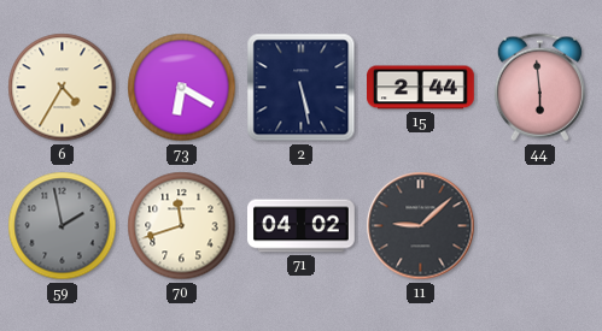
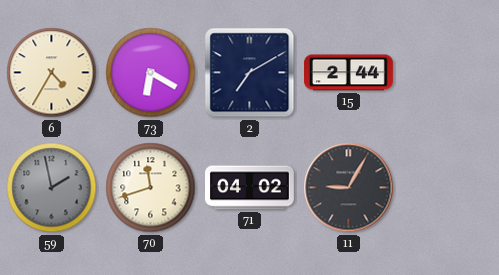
2: 5:28 -> 7:10 (250, 73)
44: 5:59 -> none (539, 88)
11: 9:08 -> 9:05 (349, 188)
